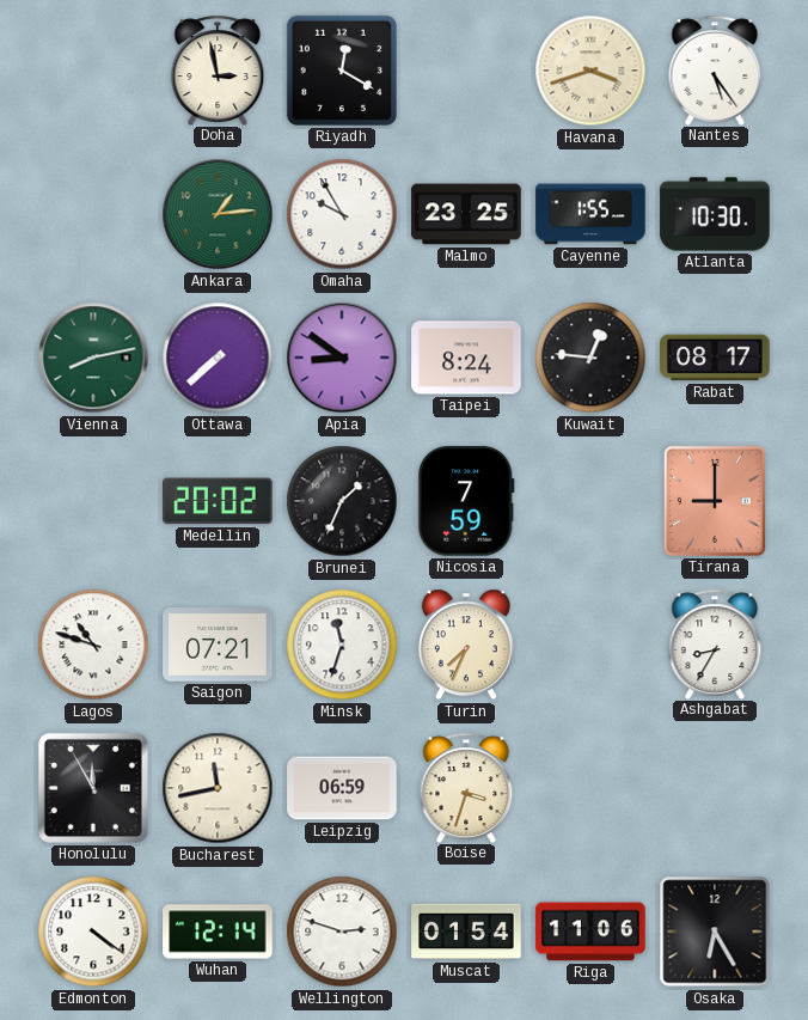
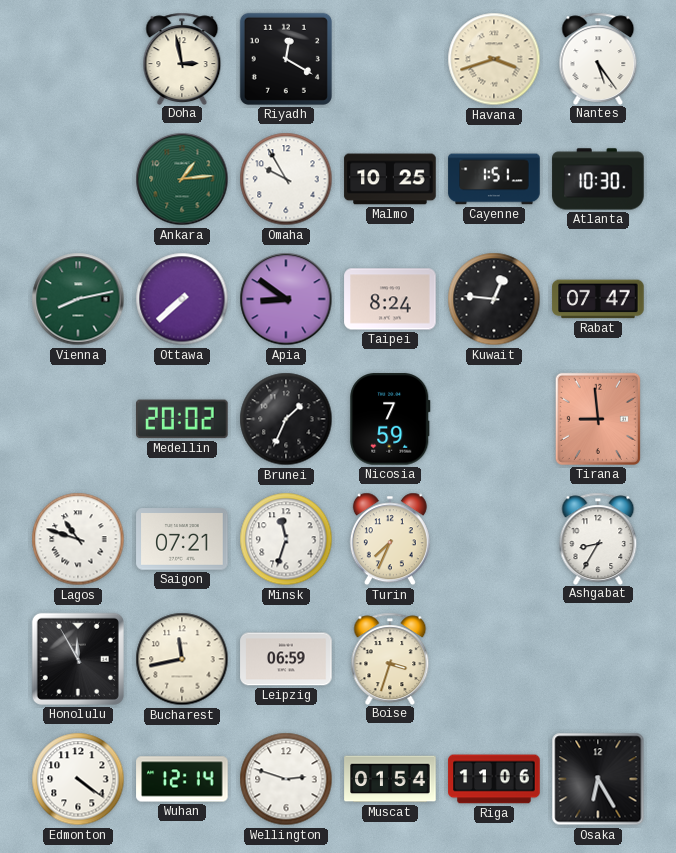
Malmo: 23:25 -> 10:25 (390, 179)
Cayenne: 1:55 -> 1:51 (494, 179)
Rabat: 08:17 -> 07:47 (598, 299)
Tirana: 9:00 -> 8:59 (598, 419)
